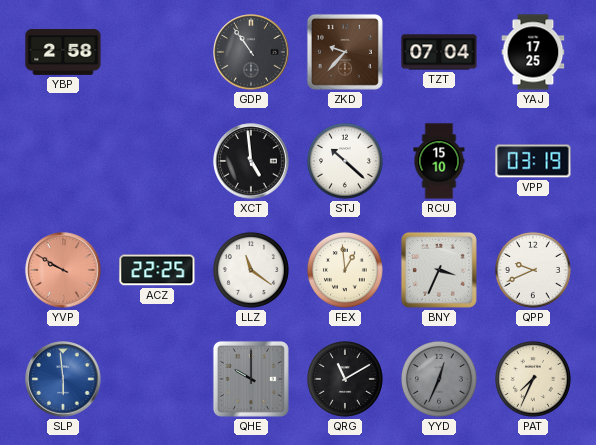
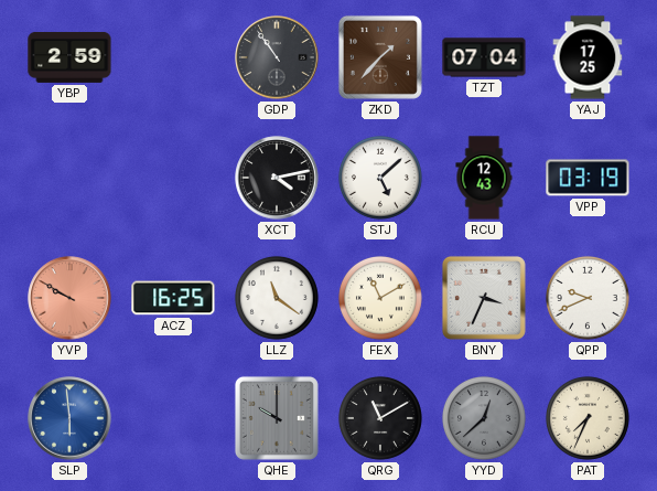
YBP: 2:58 -> 2:59 (69, 57)
ZKD: 9:37 -> 1:37 (380, 57)
XCT: 4:59 -> 4:13 (277, 178)
STJ: 10:22 -> 5:08 (380, 178)
RCU: 15:10 -> 12:43 (484, 178)
ACZ: 22:25 -> 16:25 (173, 298)
FEX: 12:59 -> 11:10 (380, 298)
YYD: 12:34 -> 12:38 (484, 418)
